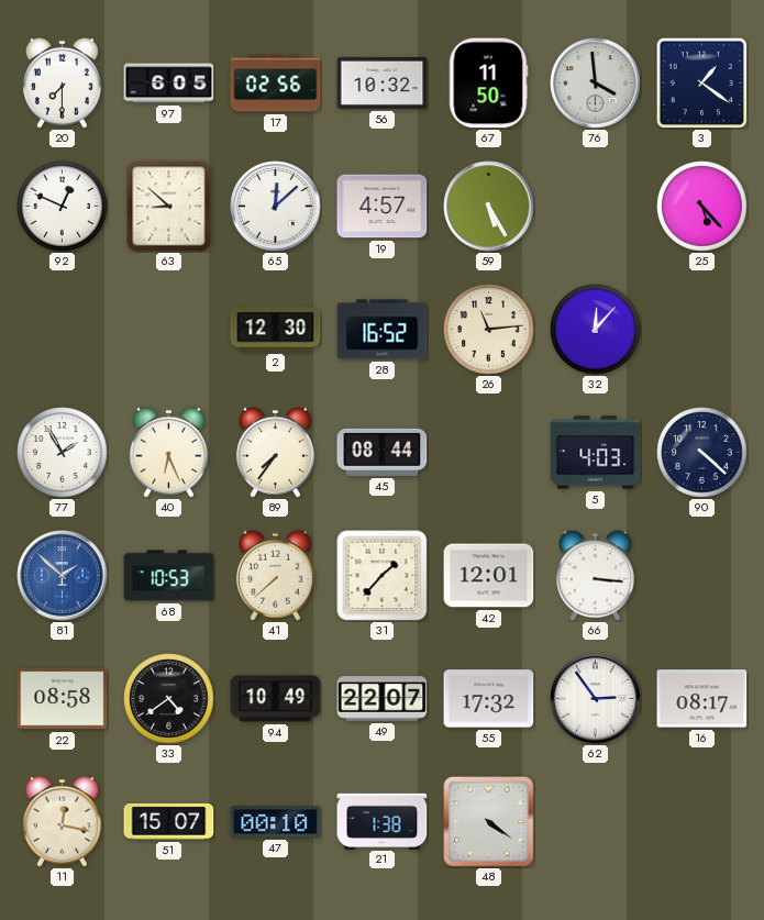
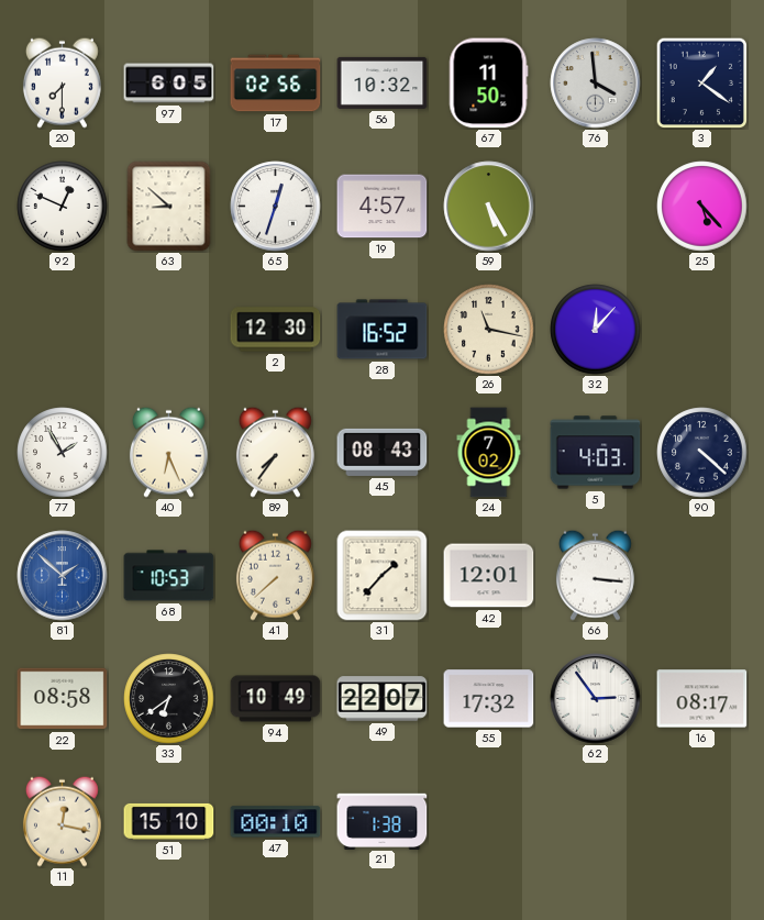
65: 12:08 -> 12:33 (276, 207)
26: 11:14 -> 11:17 (489, 330)
45: 08:44 -> 08:43 (383, 452)
24: none -> 7:02 (489, 453)
33: 4:39 -> 6:39 (169, 699)
51: 15:07 -> 15:10 (169, 821)
48: 4:21 -> none (489, 822)
